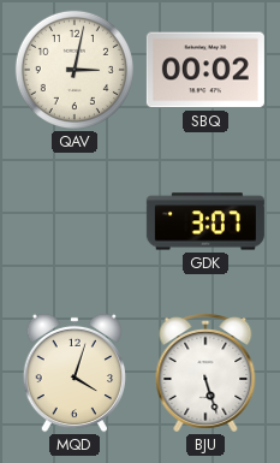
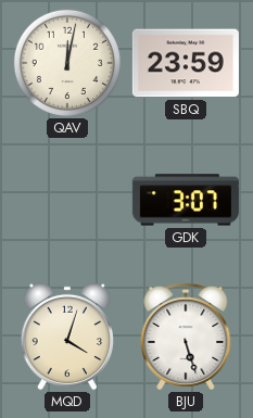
QAV: 3:02 -> 12:02 (67, 63)
SBQ: 00:02 -> 23:59 (186, 63)
